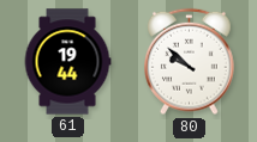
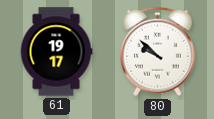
61: 19:44 -> 19:17 (56, 52)
